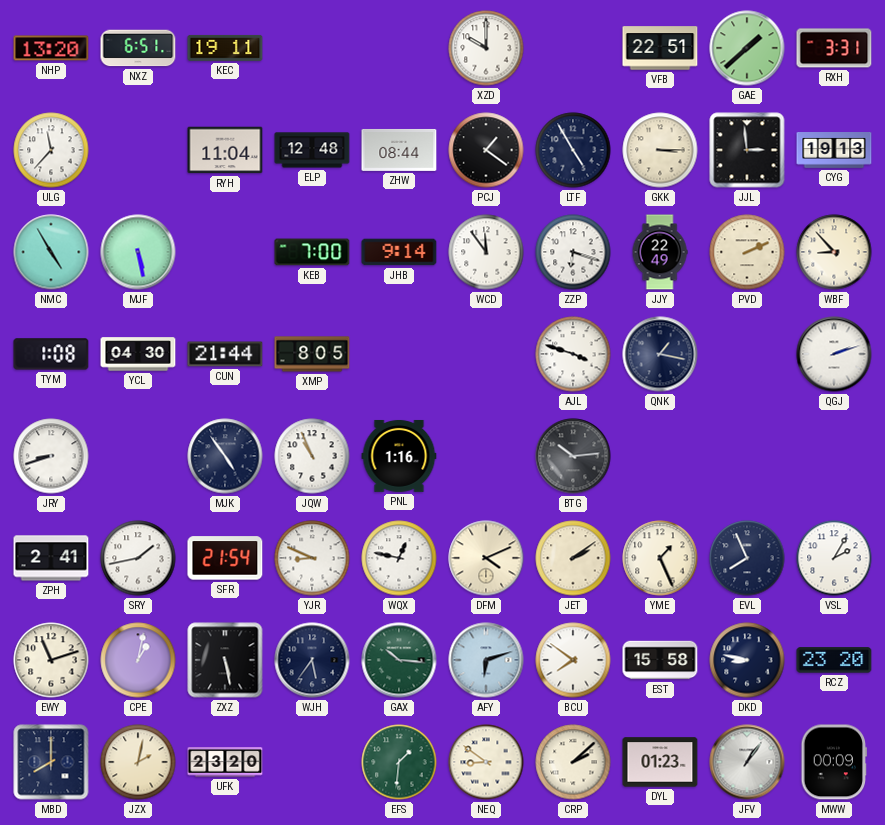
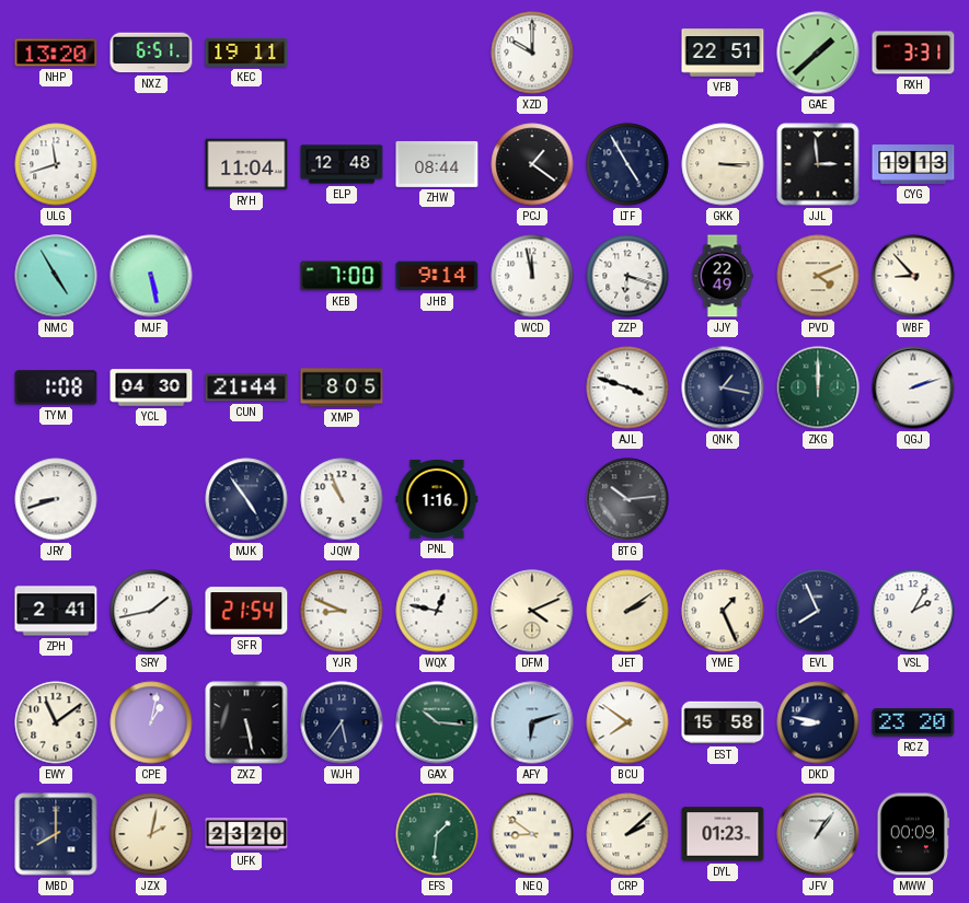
ULG: 11:37 -> 11:42 (56, 164)
WCD: 11:54 -> 11:58 (532, 276)
PVD: 2:11 -> 4:11 (818, 276)
ZKG: none -> 12:00 (818, 387)
EWY: 11:12 -> 11:09 (56, 722)
